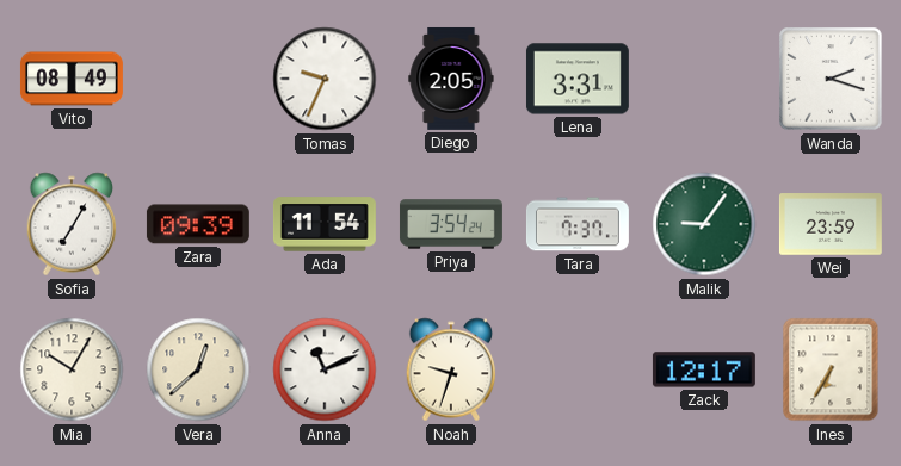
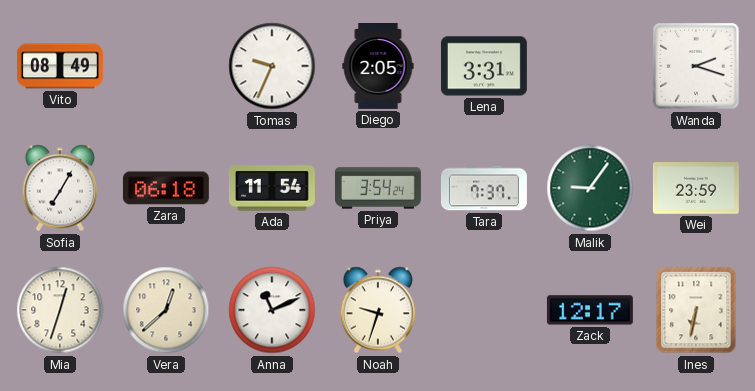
Zara: 09:39 -> 06:18 (166, 188)
Mia: 10:05 -> 12:33 (60, 310)
Ines: 6:35 -> 6:32 (696, 310)
